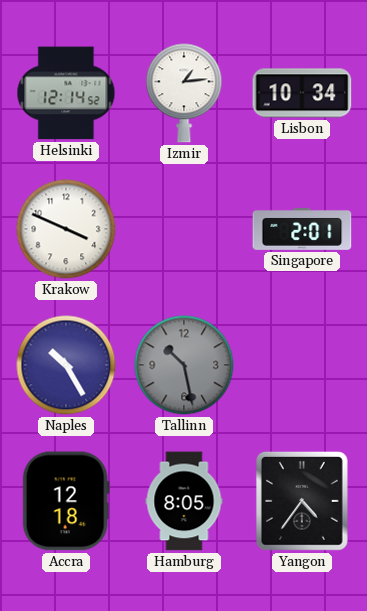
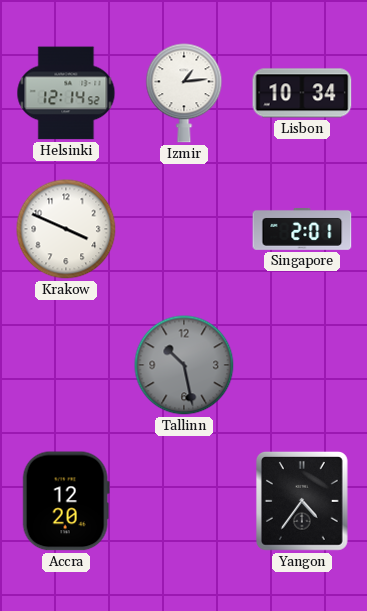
Naples: 10:25 -> none (66, 365)
Accra: 12:18 -> 12:20 (66, 501)
Hamburg: 8:05 -> none (184, 501)
